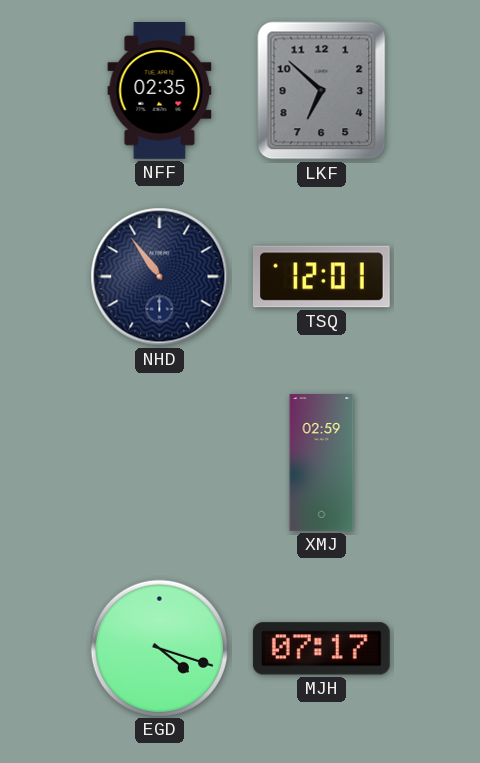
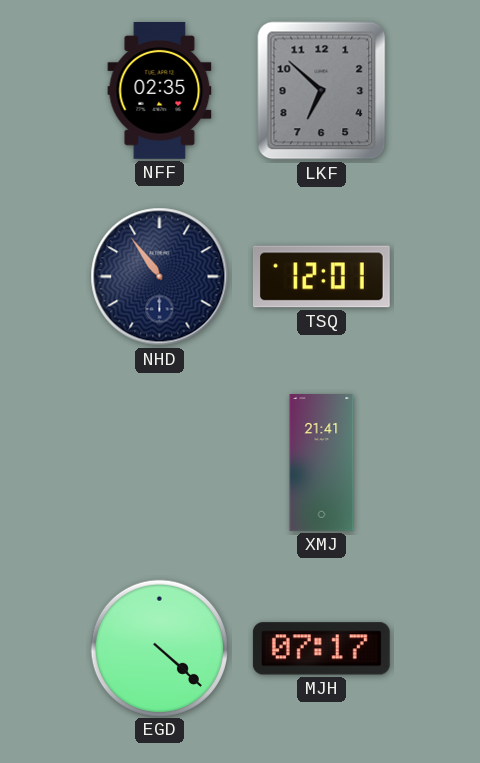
XMJ: 02:59 -> 21:41 (322, 463)
EGD: 4:18 -> 4:22 (159, 648)
